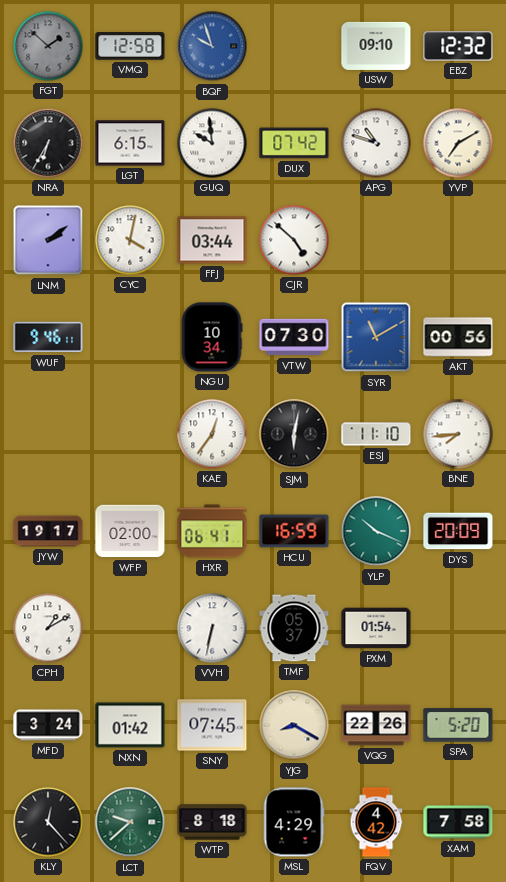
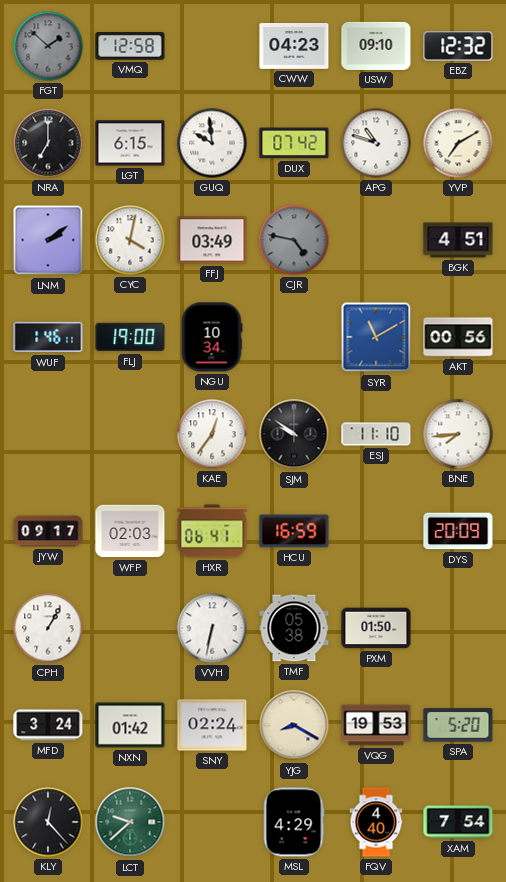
BQF: 9:57 -> none (212, 46)
CWW: none -> 04:23 (294, 47)
NRA: 6:35 -> 7:00 (48, 143)
FFJ: 03:44 -> 03:49 (212, 240)
CJR: 4:52 -> 4:47 (294, 240)
CJR dial: white -> grey (294, 240)
BGK: none -> 4:51 (458, 240)
WUF: 9:46 -> 1:46 (48, 337)
FLJ: none -> 19:00 (130, 337)
VTW: 07:30 -> none (294, 337)
SJM: 6:02 -> 9:51 (294, 434)
JYW: 19:17 -> 09:17 (48, 531)
WFP: 02:00 -> 02:03 (130, 531)
YLP: 10:19 -> none (376, 531)
CPH: 1:10 -> 1:05 (48, 628)
TMF: 05:37 -> 05:38 (294, 628)
PXM: 01:54 -> 01:50 (376, 628)
SNY: 07:45 -> 02:24 (212, 725)
VQG: 22:26 -> 19:53 (376, 725)
WTP: 8:18 -> none (212, 822)
FQV: 4:42 -> 4:40 (376, 822)
XAM: 7:58 -> 7:54 (458, 822)
